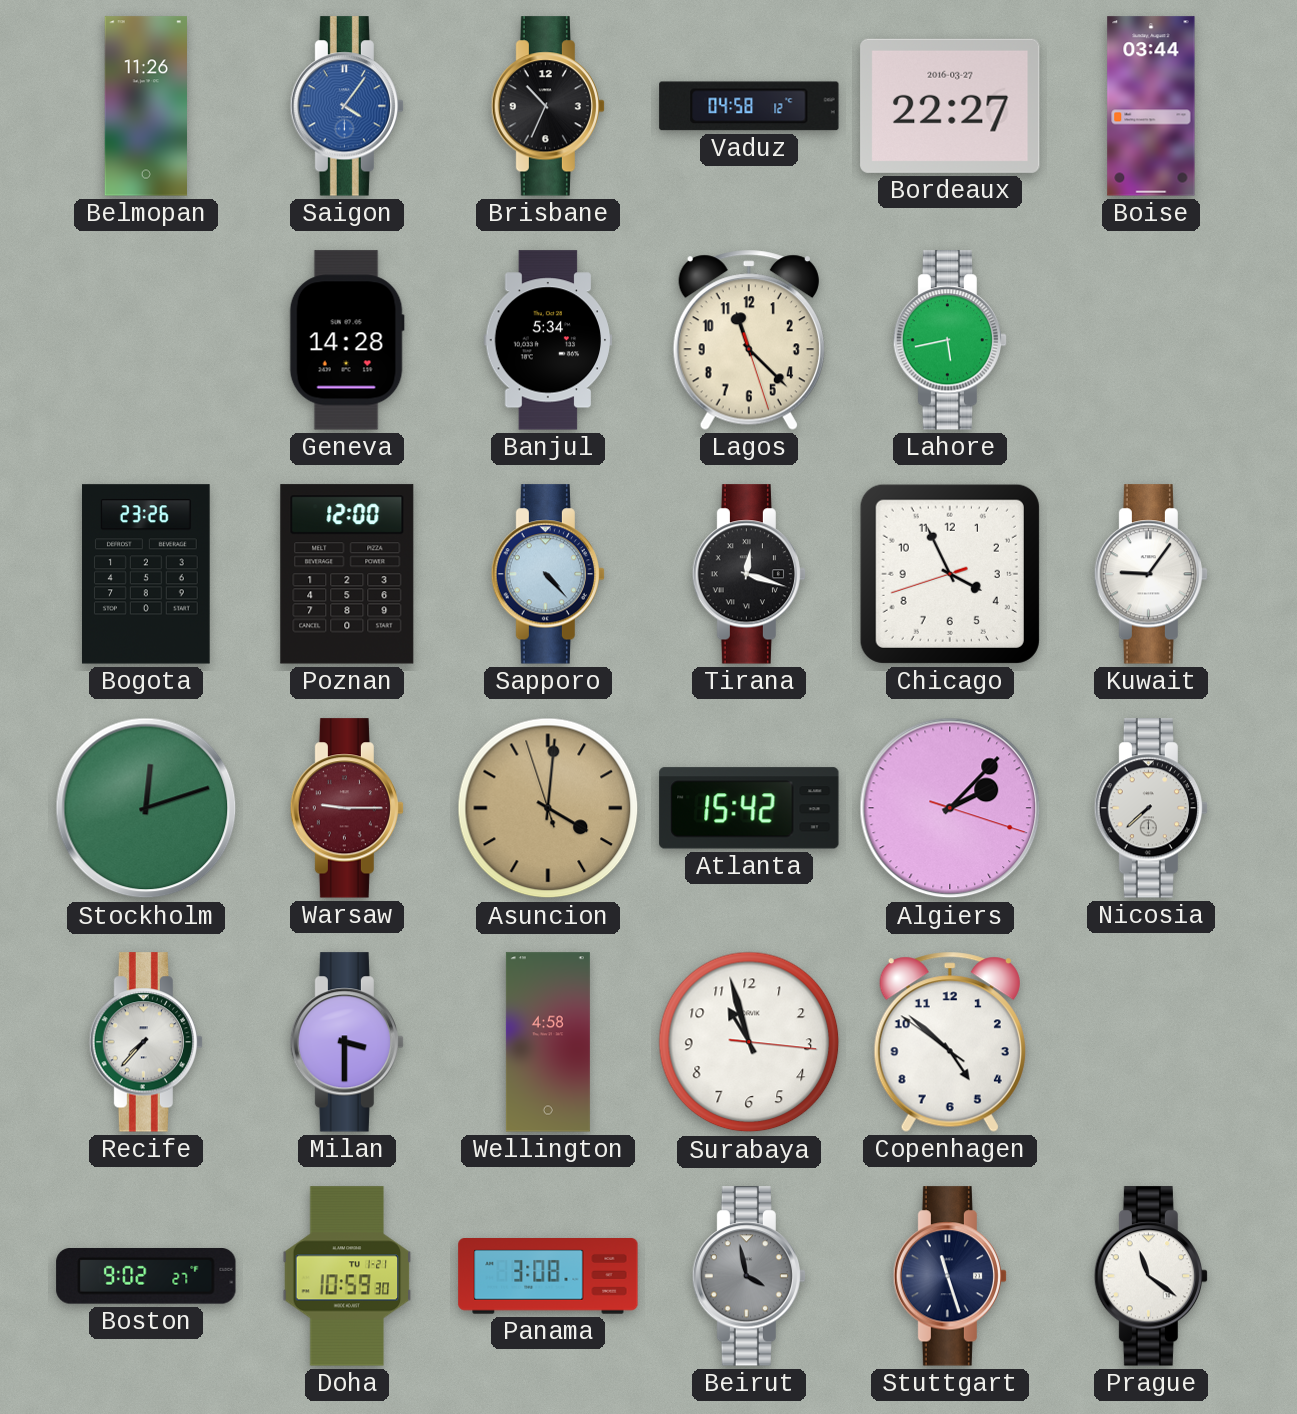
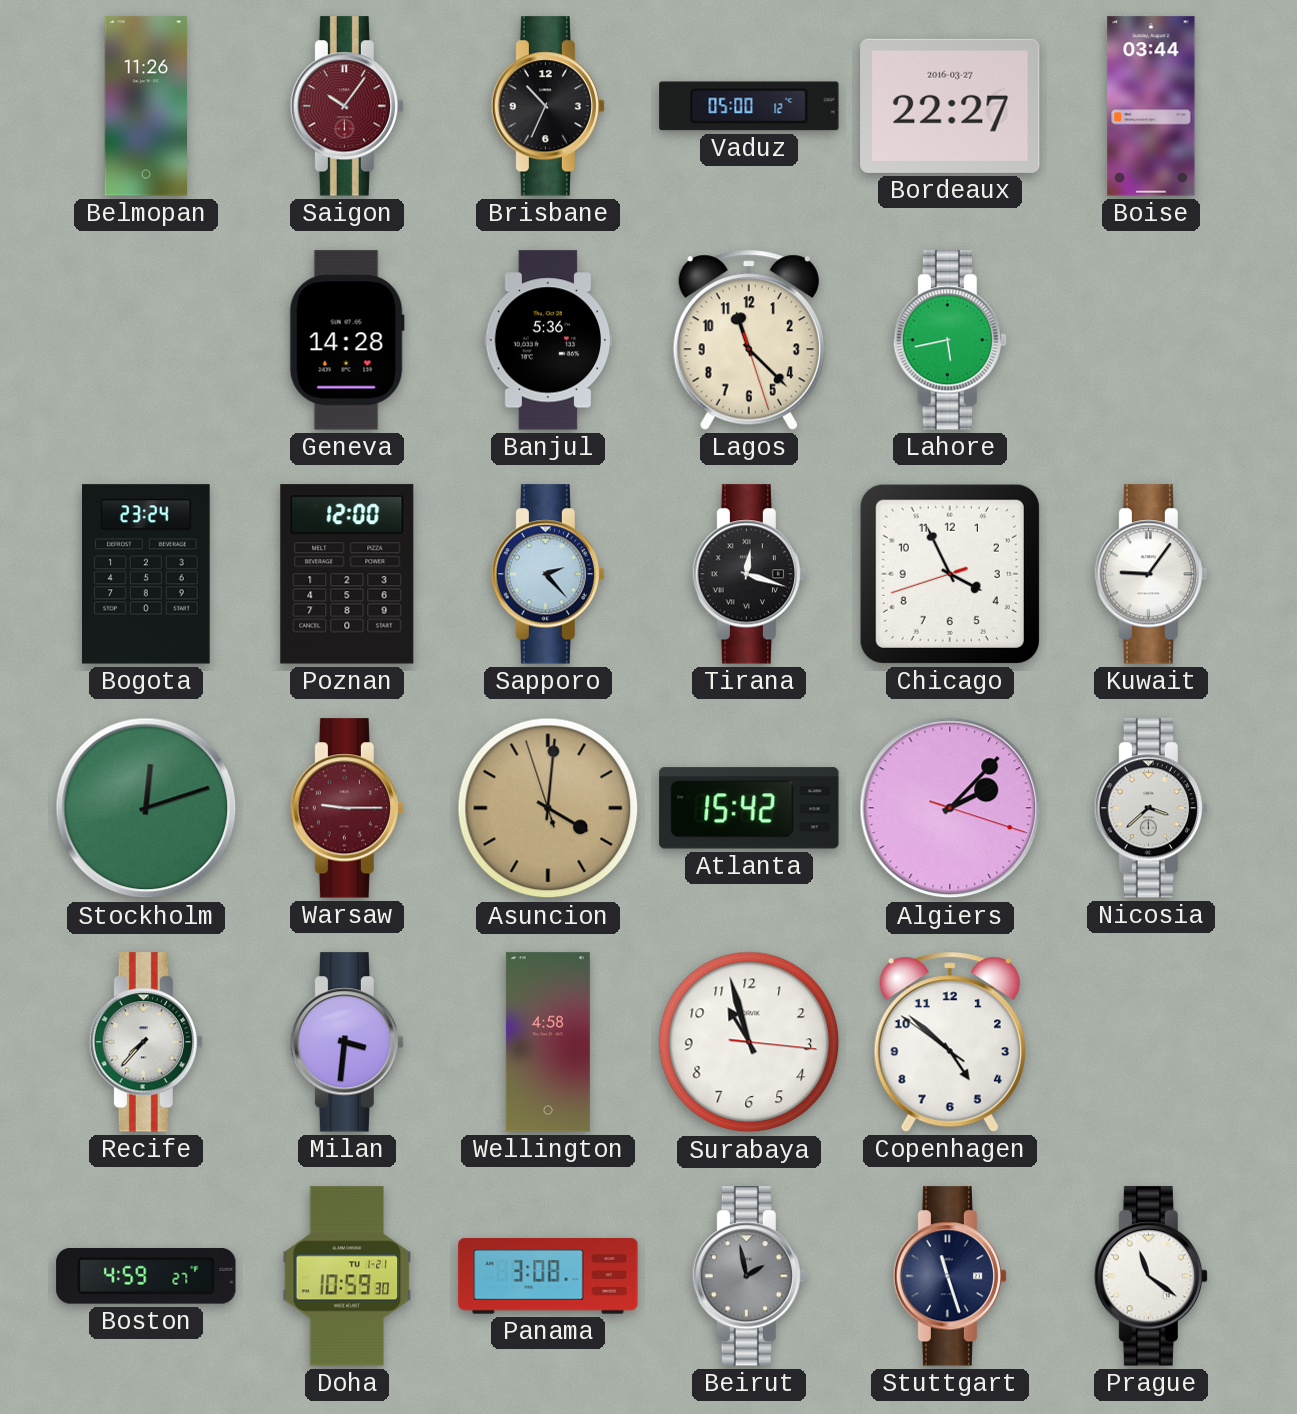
Saigon: 4:06 -> 10:06 (346, 106)
Saigon dial: blue -> burgundy (346, 106)
Vaduz: 04:58 -> 05:00 (749, 106)
Banjul: 5:34 -> 5:36 (548, 340)
Bogota: 23:26 -> 23:24 (147, 574)
Sapporo: 4:23 -> 2:23 (547, 574)
Nicosia: 7:38 -> 3:38 (1150, 808)
Milan: 3:30 -> 3:31 (346, 1042)
Boston: 9:02 -> 4:59 (146, 1277)
Beirut: 3:58 -> 1:58 (748, 1276)
